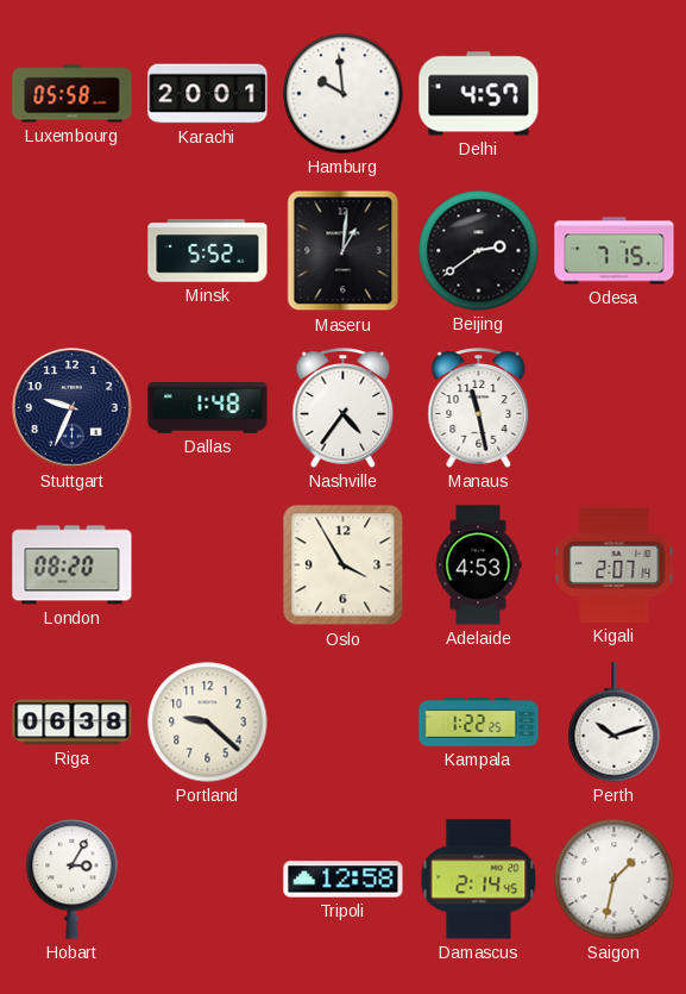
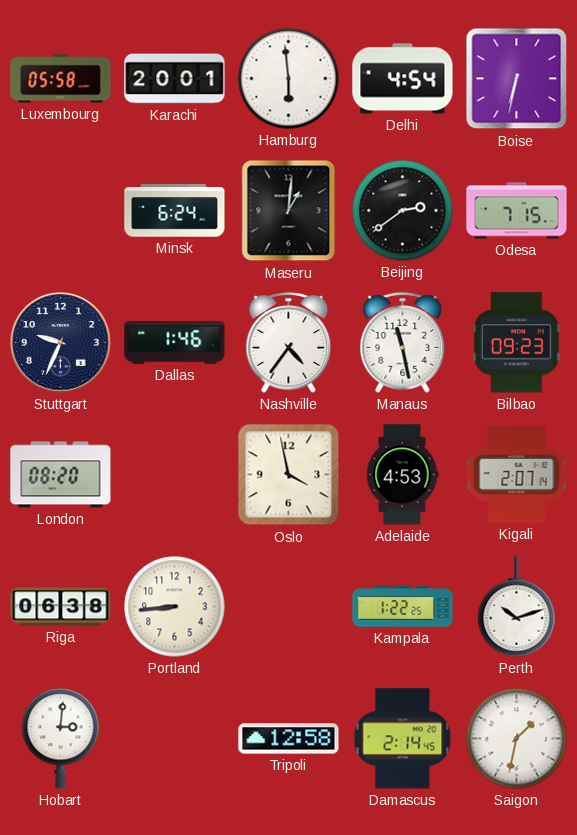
Hamburg: 9:59 -> 5:59 (289, 79)
Delhi: 4:57 -> 4:54 (403, 79)
Boise: none -> 6:32 (517, 79)
Minsk: 5:52 -> 6:24 (175, 211)
Dallas: 1:48 -> 1:46 (175, 343)
Bilbao: none -> 09:23 (517, 343)
Oslo: 3:55 -> 3:58 (289, 475)
Portland: 9:22 -> 8:44 (175, 607)
Hobart: 3:05 -> 3:01 (61, 739)
